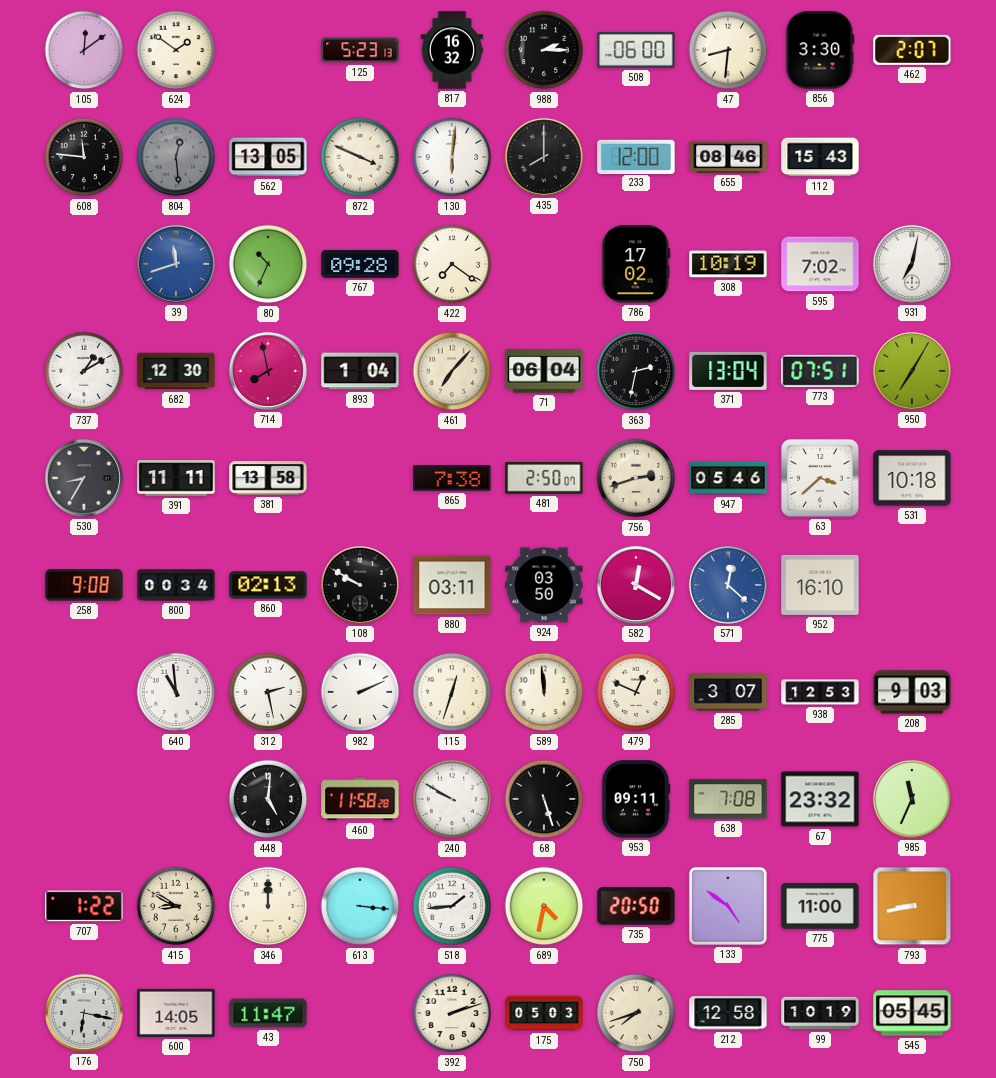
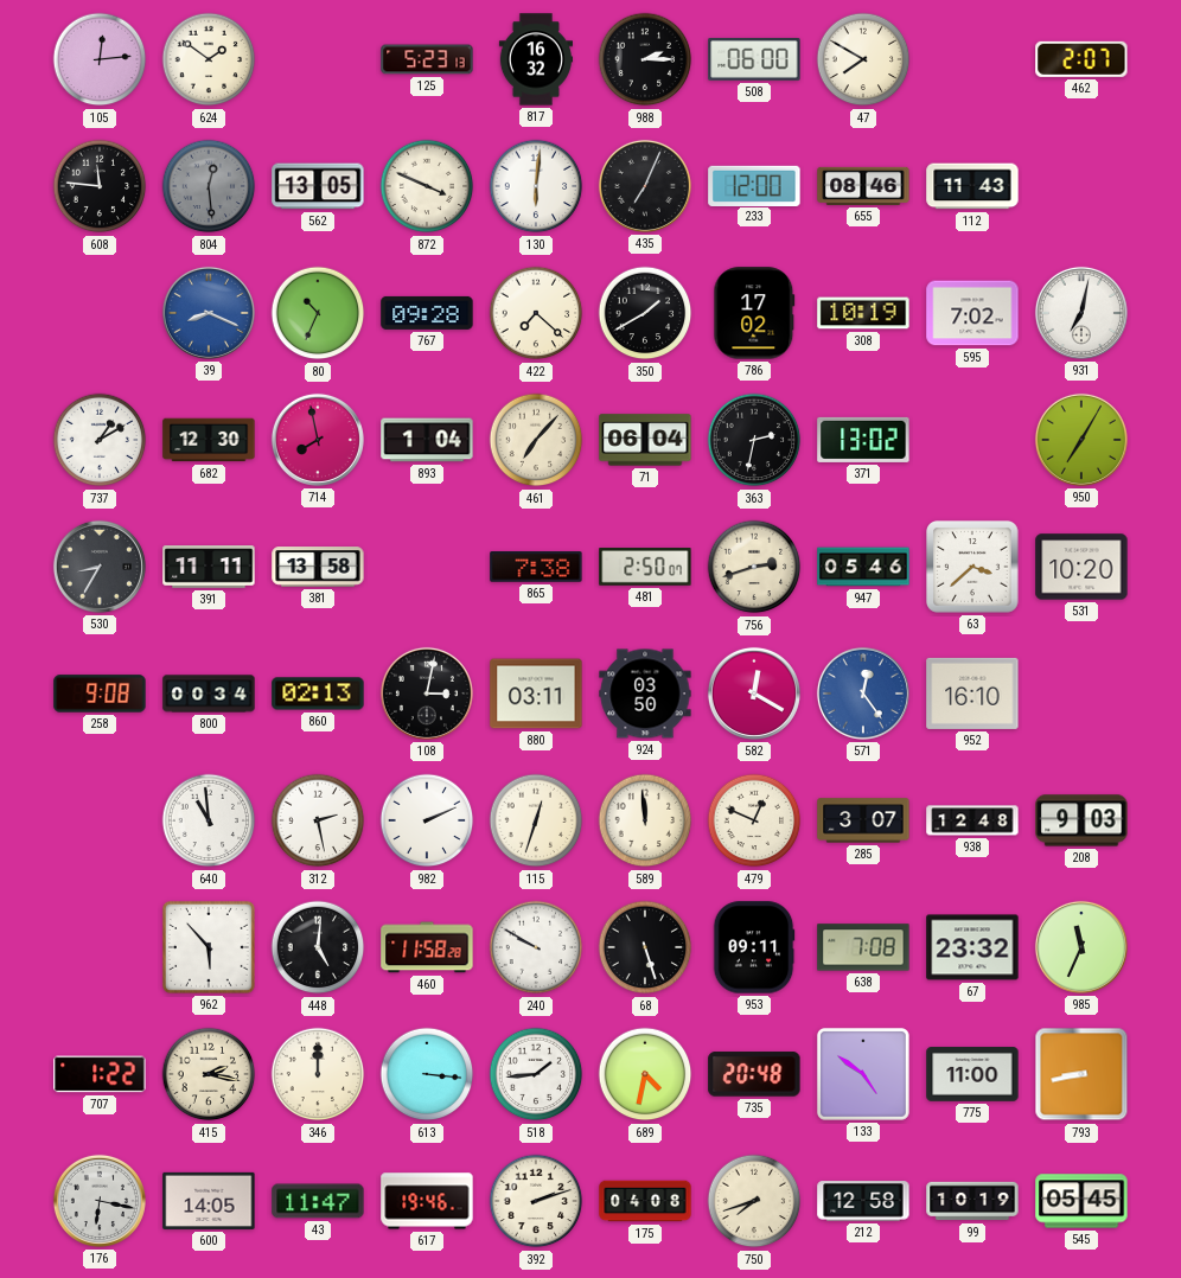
105: 12:09 -> 12:14 (100, 59)
47: 8:31 -> 7:50 (863, 59)
856: 3:30 -> none (820, 50)
435: 8:00 -> 7:04 (645, 186)
112: 15:43 -> 11:43 (972, 186)
39: 11:42 -> 8:19 (209, 313)
422: 7:21 -> 7:22 (536, 313)
350: none -> 1:40 (645, 313)
371: 13:04 -> 13:02 (863, 440)
773: 07:51 -> none (820, 371)
531: 10:18 -> 10:20 (1081, 567)
108: 9:50 -> 3:02 (427, 694)
571: 12:22 -> 12:24 (863, 694)
938: 12:53 -> 12:48 (972, 820)
962: none -> 5:53 (209, 947)
415: 8:50 -> 2:17 (209, 1074)
735: 20:50 -> 20:48 (754, 1074)
617: none -> 19:46 (427, 1201)
175: 05:03 -> 04:08 (645, 1201)
